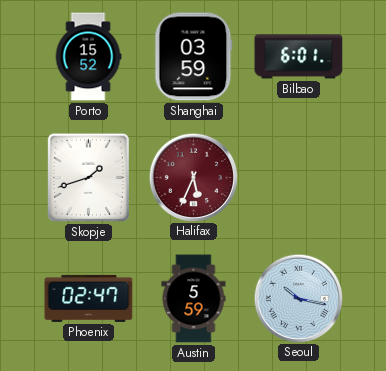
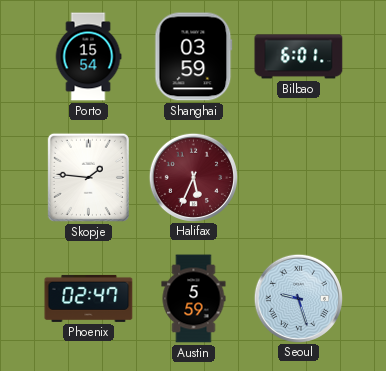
Porto: 15:52 -> 15:54 (88, 57)
Skopje: 1:42 -> 1:46 (88, 177)
Seoul: 10:17 -> 9:27 (298, 298)
